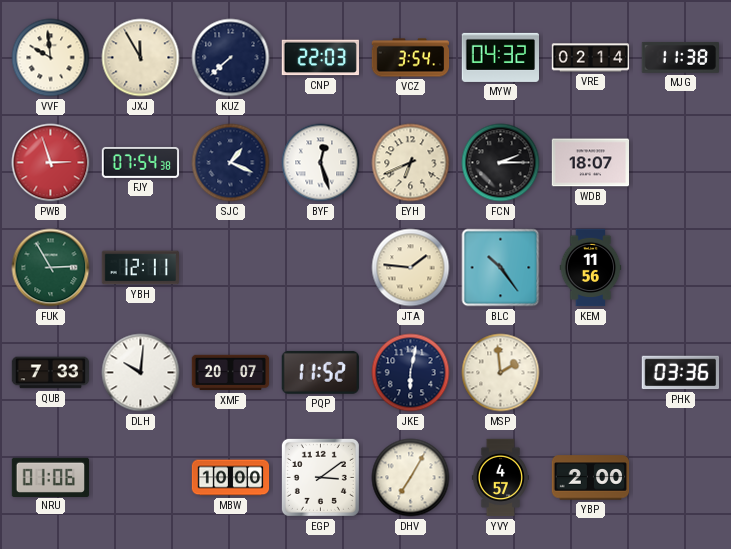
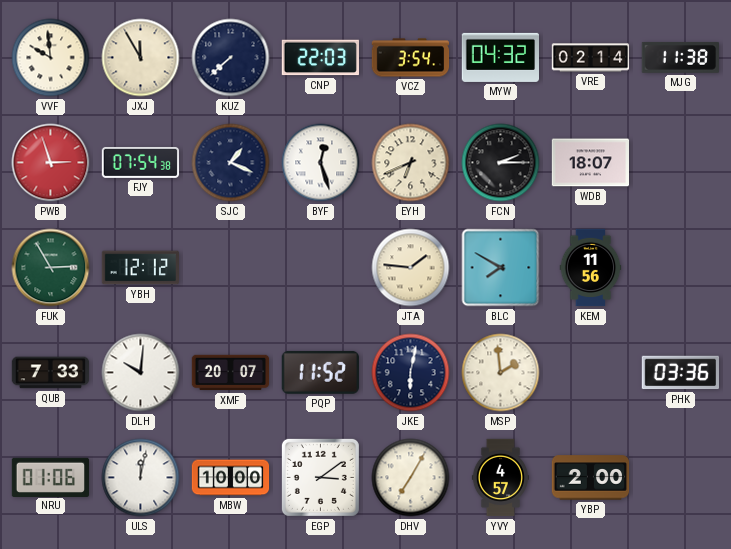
YBH: 12:11 -> 12:12 (141, 268)
BLC: 10:24 -> 7:50 (501, 268)
ULS: none -> 12:02 (141, 478)
